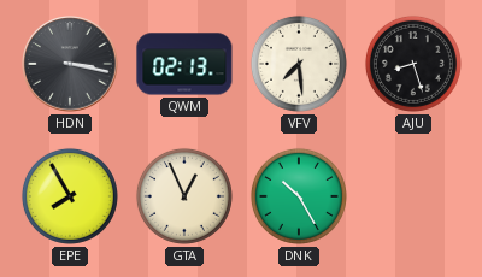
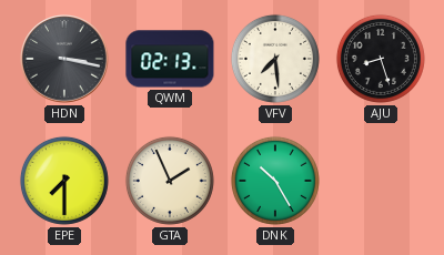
EPE: 7:55 -> 7:30 (64, 181)
GTA: 12:56 -> 1:56 (170, 181)
